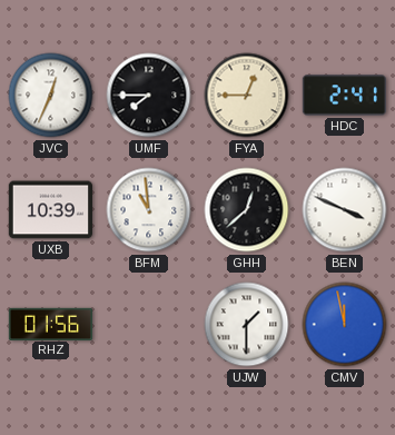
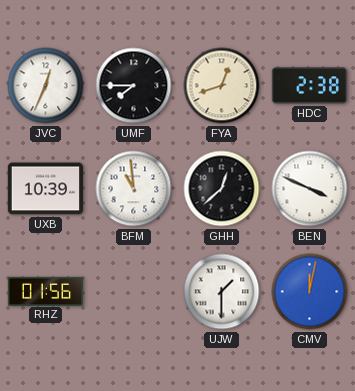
FYA: 12:45 -> 12:42 (222, 86)
HDC: 2:41 -> 2:38 (309, 86)
CMV: 11:58 -> 12:02 (310, 292)
